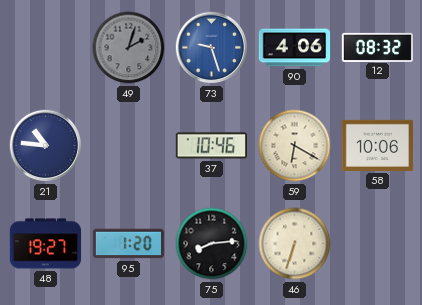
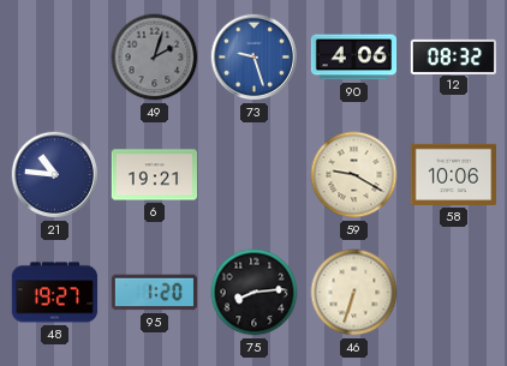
6: none -> 19:21 (155, 175)
37: 10:46 -> none (211, 146)
59: 6:20 -> 9:20 (354, 175)
